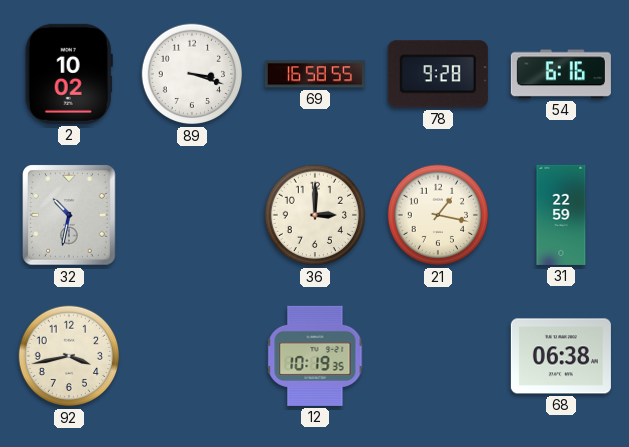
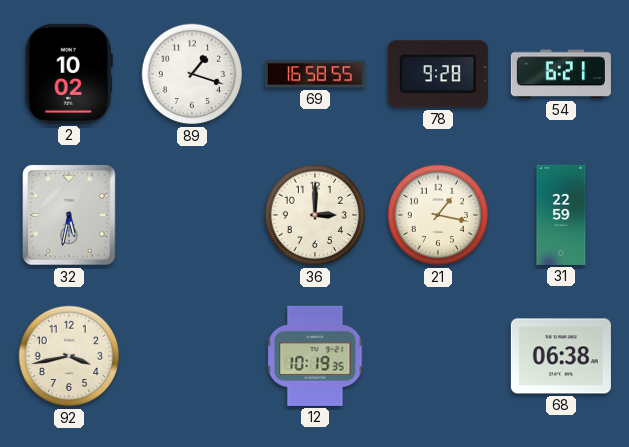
89: 3:18 -> 1:18 (192, 74)
54: 6:16 -> 6:21 (561, 74)
32: 10:32 -> 5:32 (69, 215)
